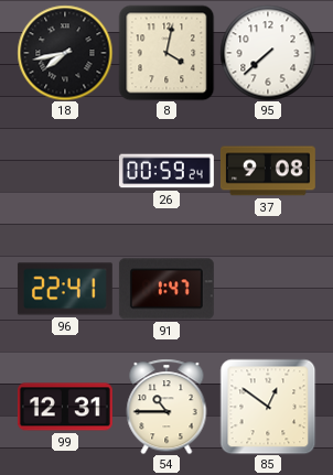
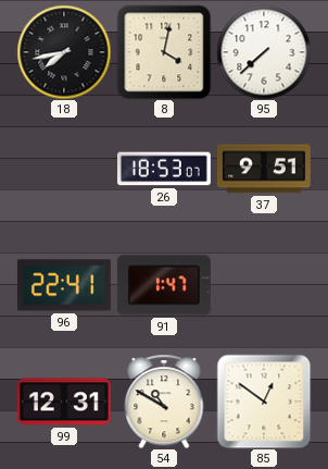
26: 00:59 -> 18:53 (164, 169)
37: 9:08 -> 9:51 (264, 169)
54: 10:45 -> 10:50 (164, 402)
